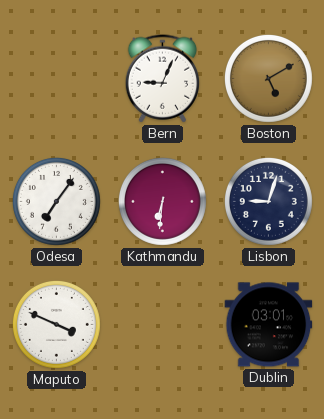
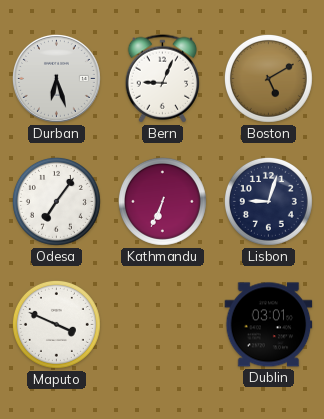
Durban: none -> 6:27 (56, 78)
Kathmandu: 6:31 -> 6:34 (162, 201)
